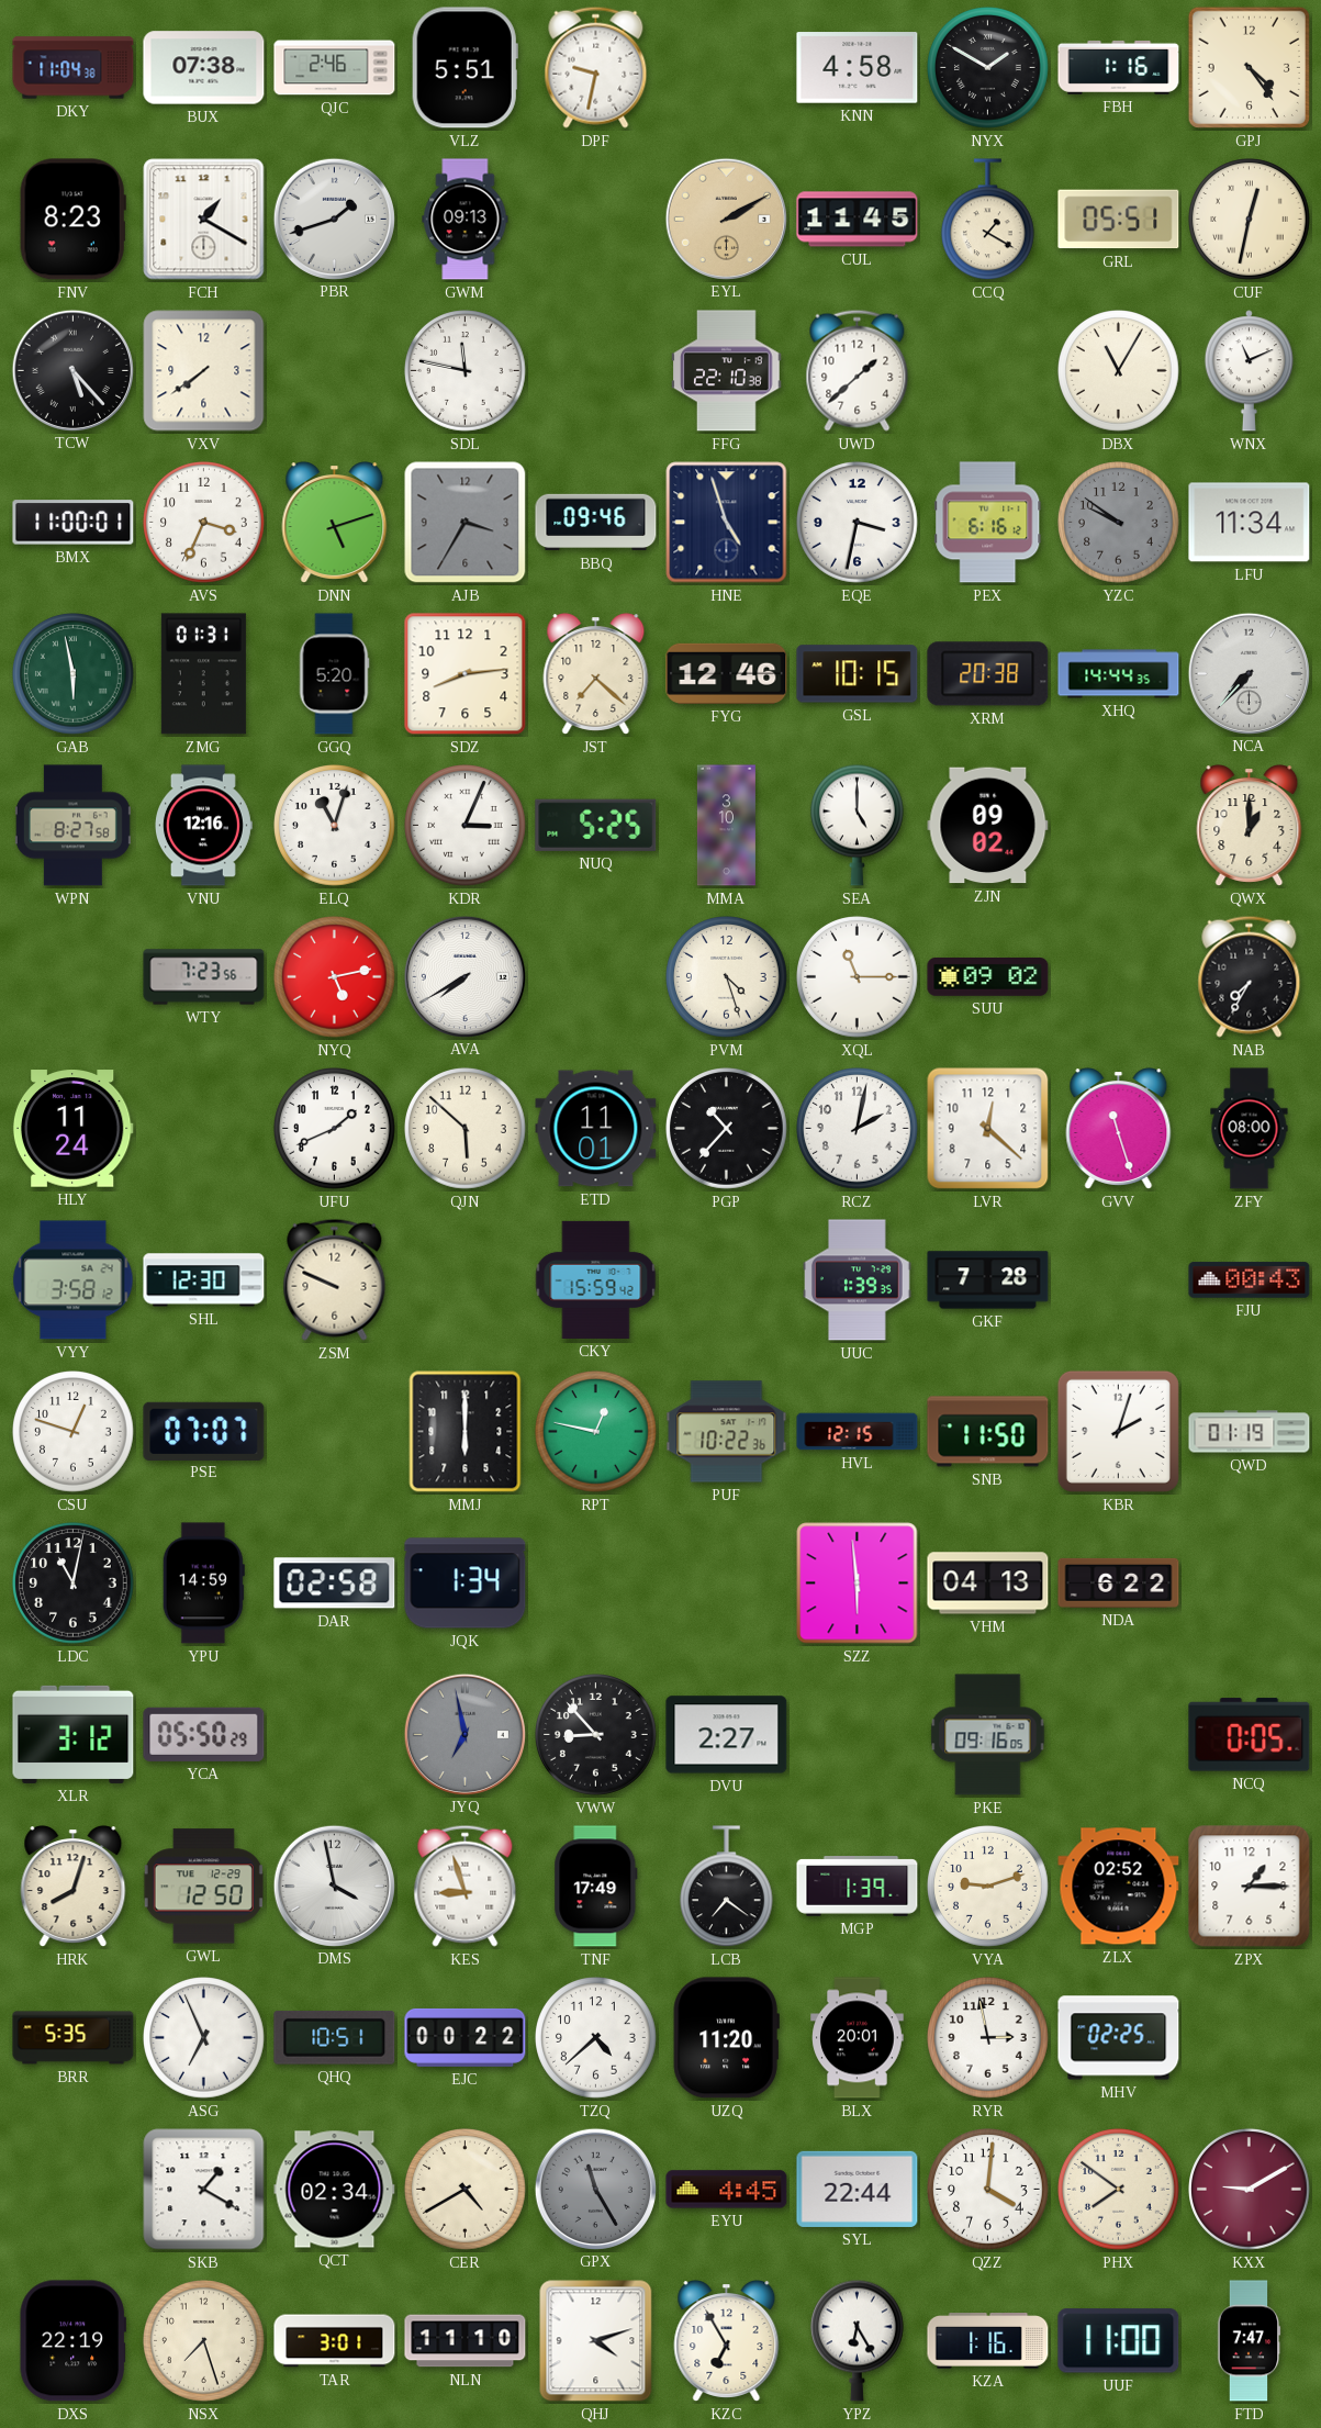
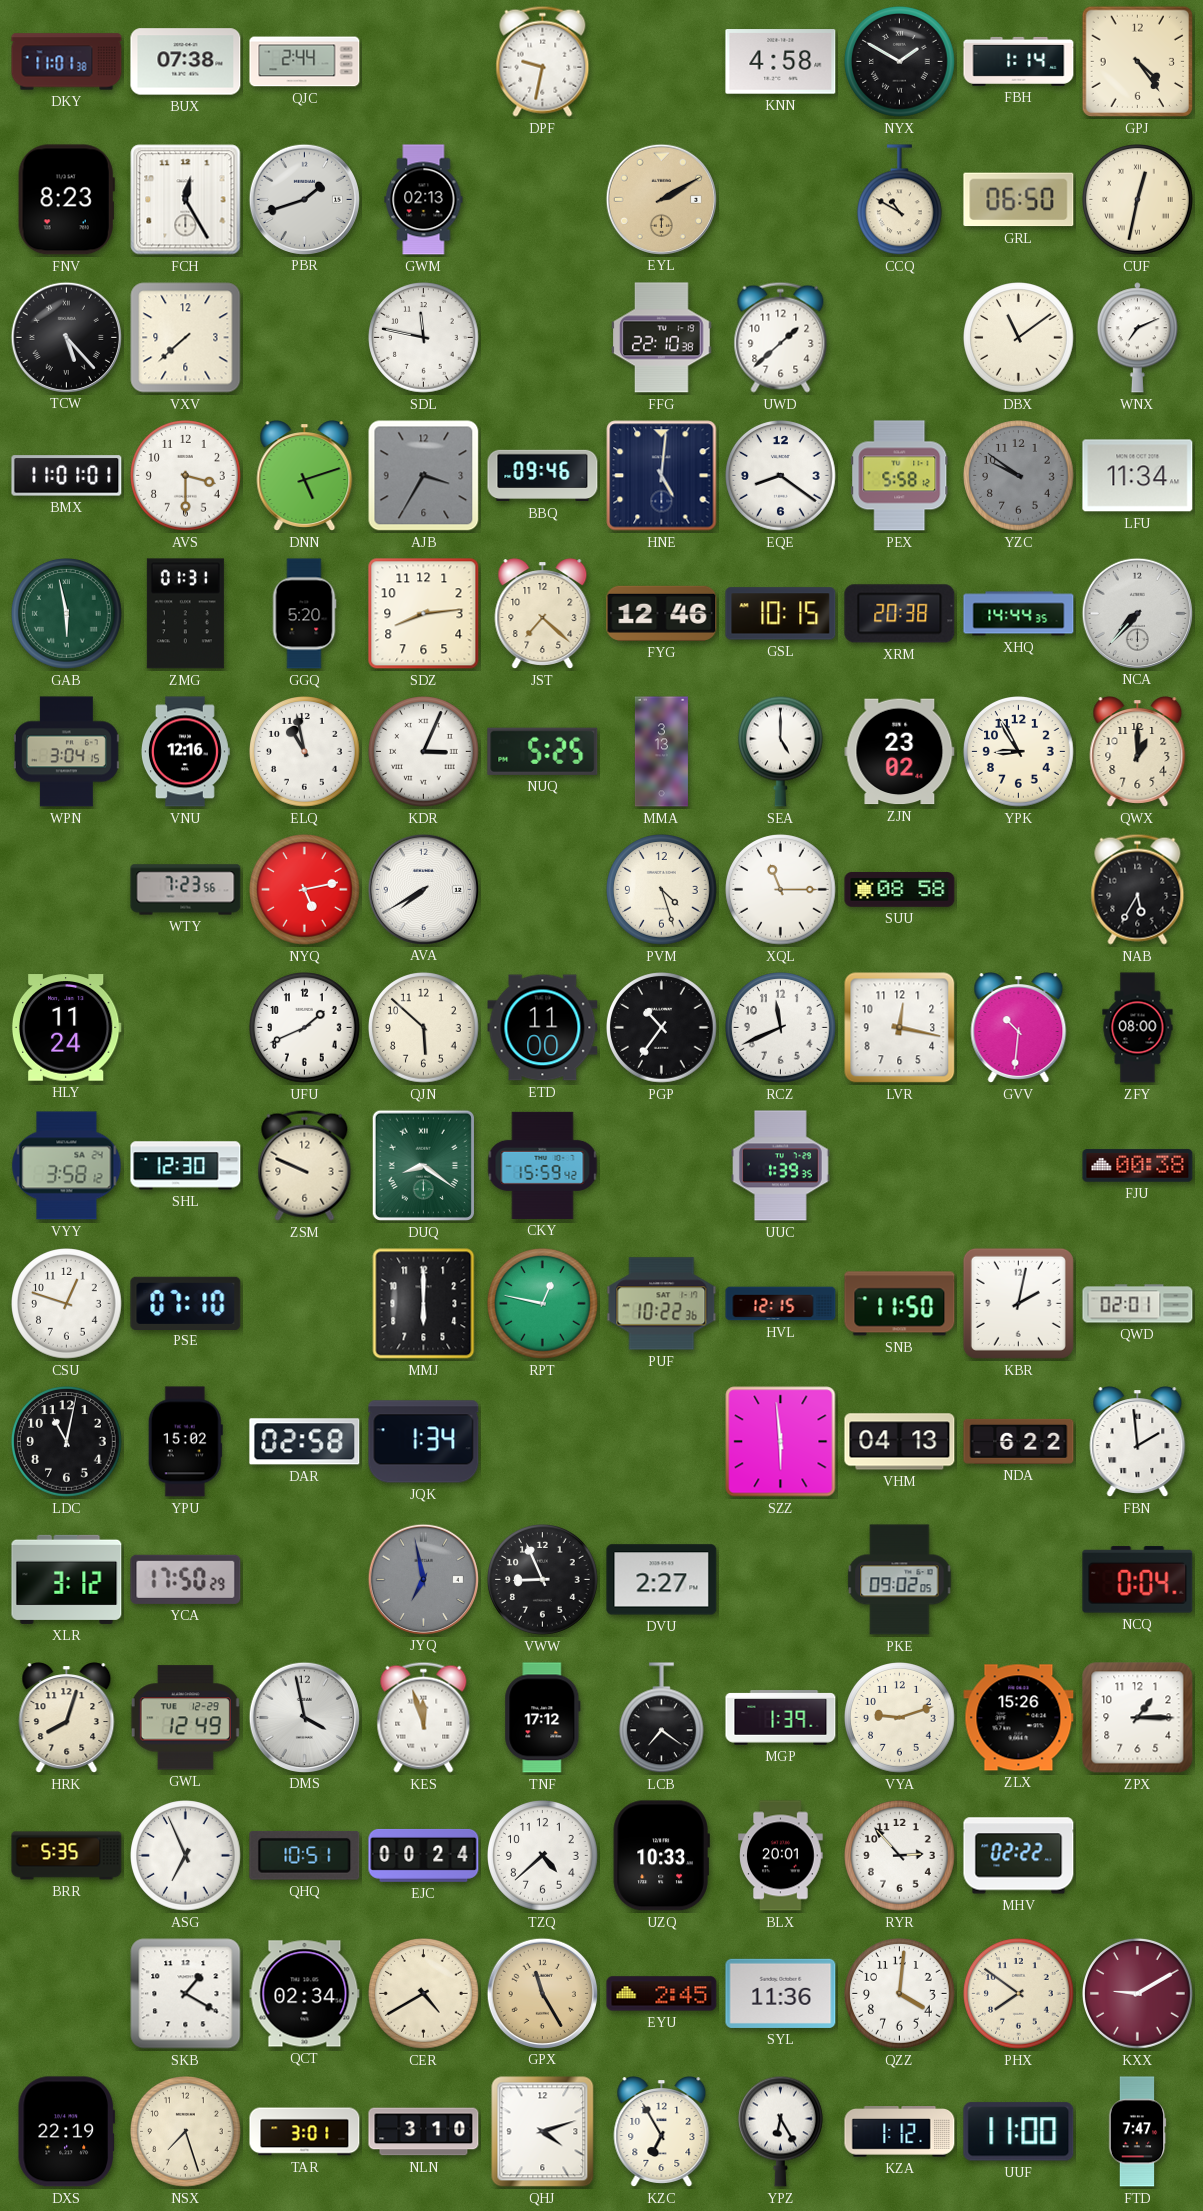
DKY: 11:04 -> 11:01 (67, 62)
QJC: 2:46 -> 2:44 (305, 62)
VLZ: 5:51 -> none (464, 68)
FBH: 1:16 -> 1:14 (1019, 61)
FCH: 1:20 -> 12:25 (186, 200)
GWM: 09:13 -> 02:13 (424, 200)
CUL: 11:45 -> none (858, 220)
CCQ: 1:20 -> 10:50 (899, 200)
GRL: 05:51 -> 06:50 (1019, 200)
VXV: 7:39 -> 7:38 (186, 338)
DBX: 11:05 -> 11:09 (1019, 338)
WNX: 11:11 -> 7:11 (1137, 338)
BMX: 11:00 -> 11:01 (67, 476)
AVS: 3:34 -> 3:30 (186, 476)
HNE: 4:57 -> 5:01 (662, 476)
EQE: 3:32 -> 8:21 (781, 476)
PEX: 6:16 -> 5:58 (900, 476)
WPN: 8:27 -> 3:04 (66, 752)
ELQ: 11:03 -> 10:58 (305, 752)
MMA: 3:10 -> 3:13 (661, 752)
ZJN: 09:02 -> 23:02 (900, 752)
YPK: none -> 8:55 (1019, 752)
SUU: 09:02 -> 08:58 (900, 890)
NAB: 7:35 -> 5:35 (1138, 889)
ETD: 11:01 -> 11:00 (543, 1028)
PGP: 10:37 -> 10:36 (662, 1028)
RCZ: 2:02 -> 11:41 (781, 1028)
LVR: 12:22 -> 12:17 (900, 1028)
GVV: 11:27 -> 10:31 (1019, 1028)
DUQ: none -> 8:21 (423, 1165)
GKF: 7:28 -> none (988, 1280)
FJU: 00:43 -> 00:38 (1138, 1166)
PSE: 07:07 -> 07:10 (186, 1303)
KBR: 2:03 -> 2:02 (1018, 1303)
QWD: 01:19 -> 02:01 (1138, 1304)
YPU: 14:59 -> 15:02 (185, 1442)
FBN: none -> 1:59 (1138, 1442)
YCA: 05:50 -> 17:50 (186, 1579)
VWW: 8:53 -> 8:56 (543, 1580)
PKE: 09:16 -> 09:02 (900, 1580)
NCQ: 0:05 -> 0:04 (1138, 1580)
GWL: 12:50 -> 12:49 (185, 1718)
KES: 8:57 -> 11:57 (424, 1717)
TNF: 17:49 -> 17:12 (543, 1718)
ZLX: 02:52 -> 15:26 (1019, 1718)
EJC: 00:22 -> 00:24 (424, 1855)
UZQ: 11:20 -> 10:33 (661, 1856)
RYR: 2:58 -> 2:53 (900, 1856)
MHV: 02:25 -> 02:22 (1019, 1856)
GPX dial: grey -> champagne (542, 1993)
EYU: 4:45 -> 2:45 (662, 1994)
SYL: 22:44 -> 11:36 (781, 1993)
NLN: 11:10 -> 3:10 (424, 2132)
KZA: 1:16 -> 1:12 (900, 2132)
